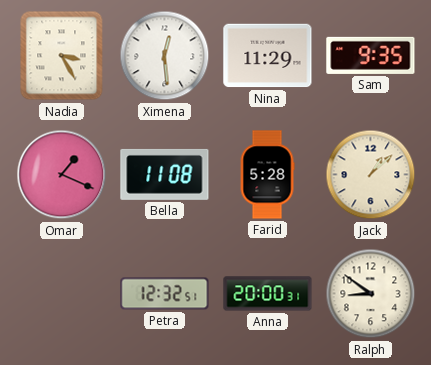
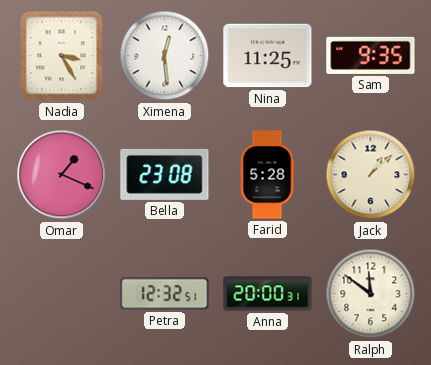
Nina: 11:29 -> 11:25 (268, 56)
Bella: 11:08 -> 23:08 (165, 174)
Ralph: 8:51 -> 11:51 (371, 294)
